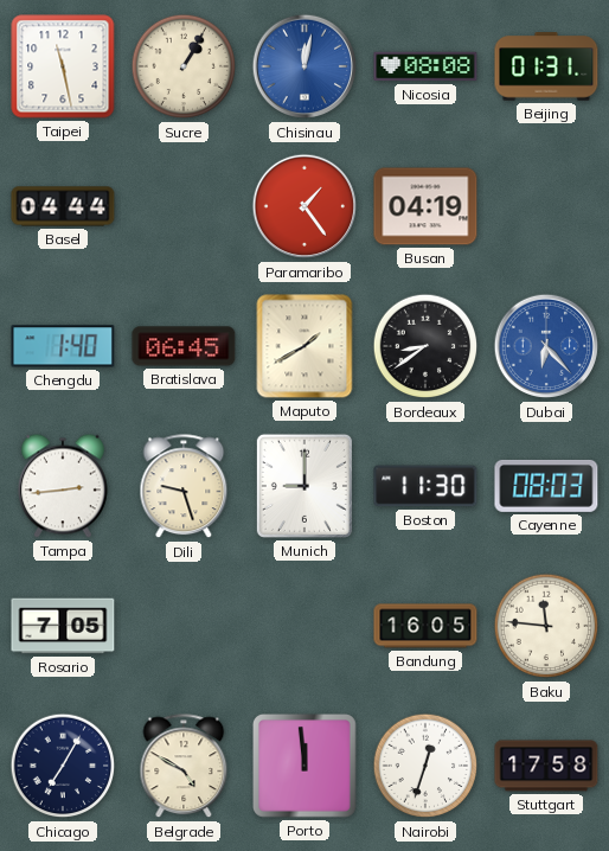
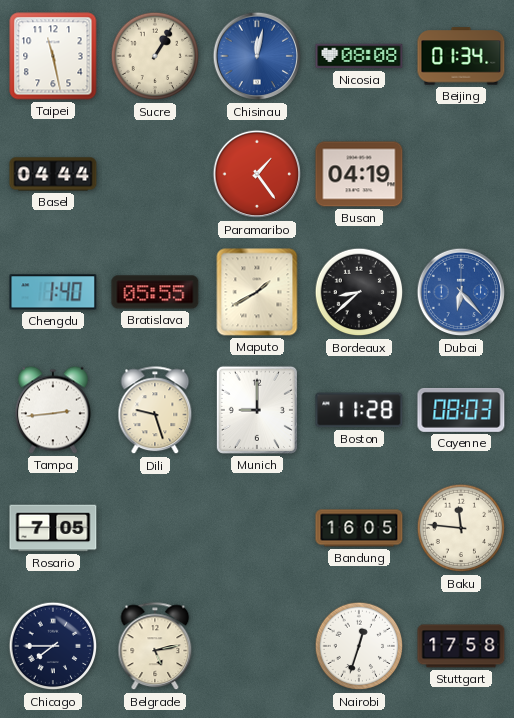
Beijing: 01:31 -> 01:34 (461, 56)
Bratislava: 06:45 -> 05:55 (155, 292)
Bordeaux: 8:39 -> 8:38 (359, 292)
Boston: 11:30 -> 11:28 (359, 410)
Chicago: 7:05 -> 7:45 (53, 646)
Belgrade: 4:50 -> 5:13 (155, 647)
Porto: 11:59 -> none (306, 767)
